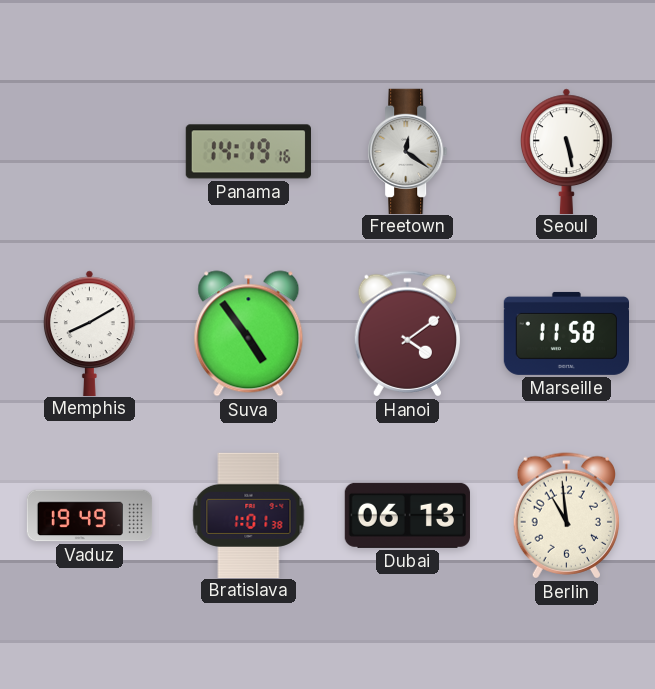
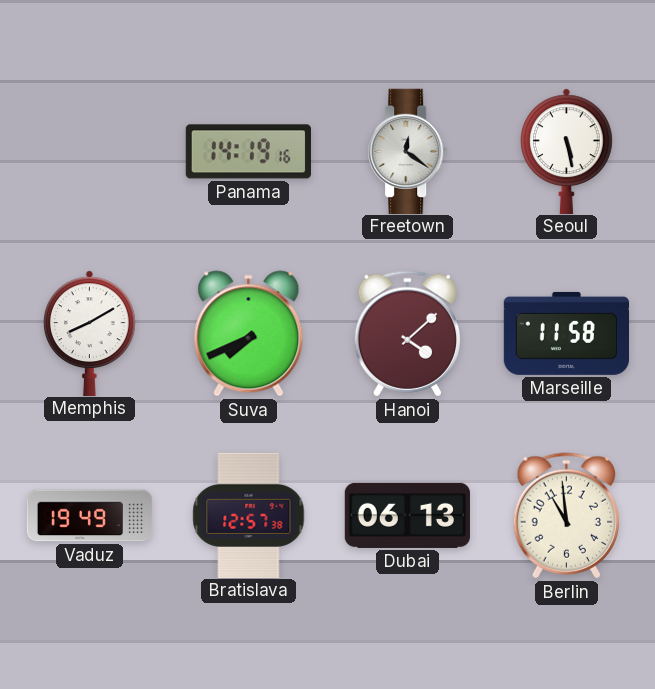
Suva: 4:54 -> 7:41 (249, 334)
Hanoi: 4:09 -> 4:08 (407, 334)
Bratislava: 1:01 -> 12:57 (249, 515)
